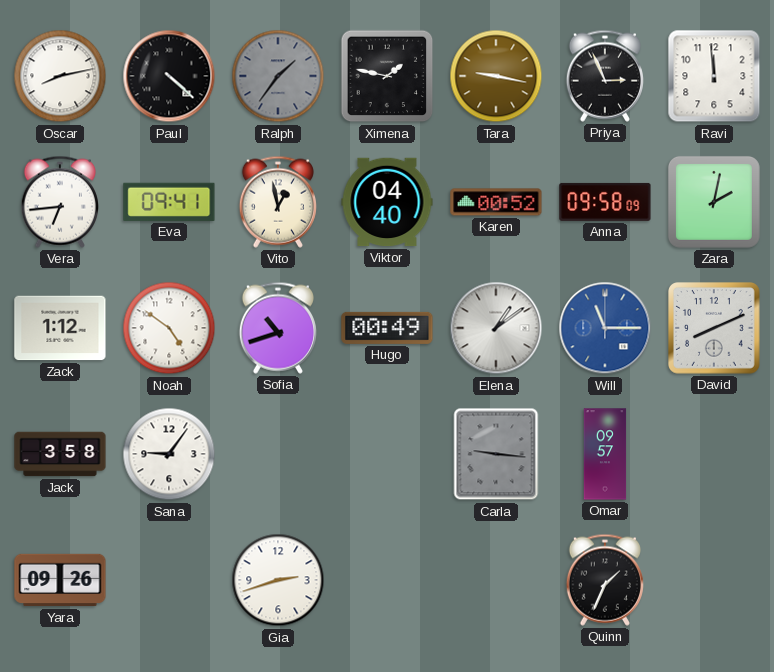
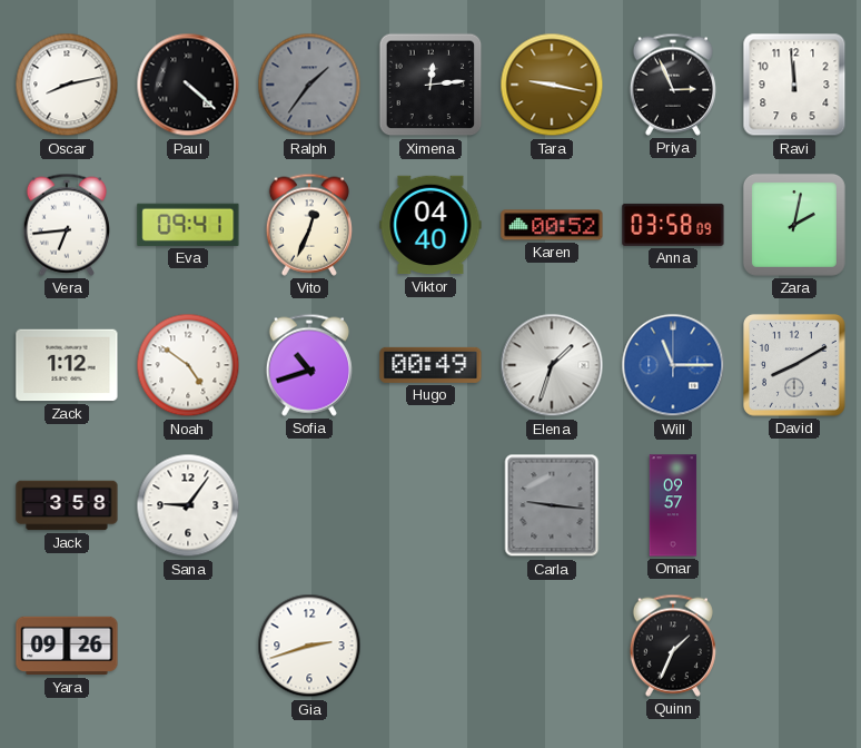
Ximena: 1:47 -> 12:14 (430, 85)
Vito: 12:58 -> 12:34 (309, 225)
Anna: 09:58 -> 03:58 (673, 225)
Elena: 1:09 -> 1:33 (552, 365)
David: 8:11 -> 8:10 (795, 366)
